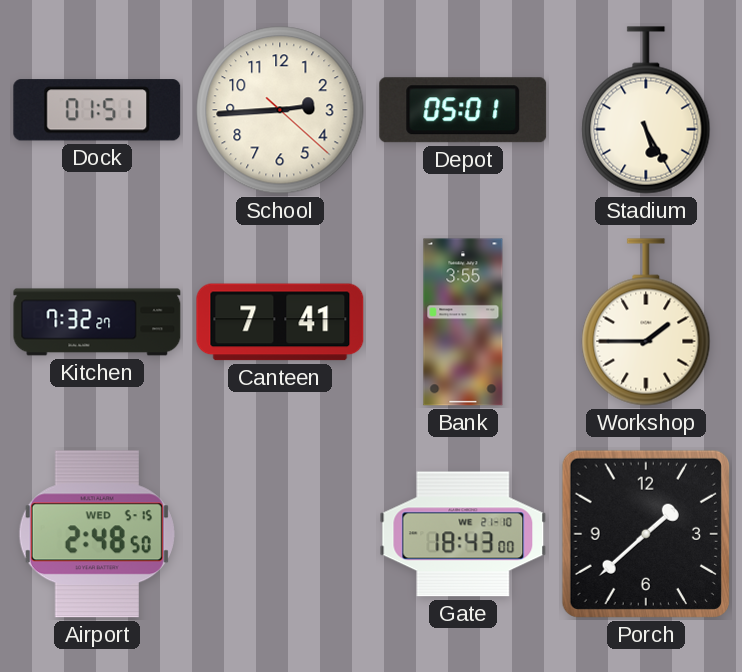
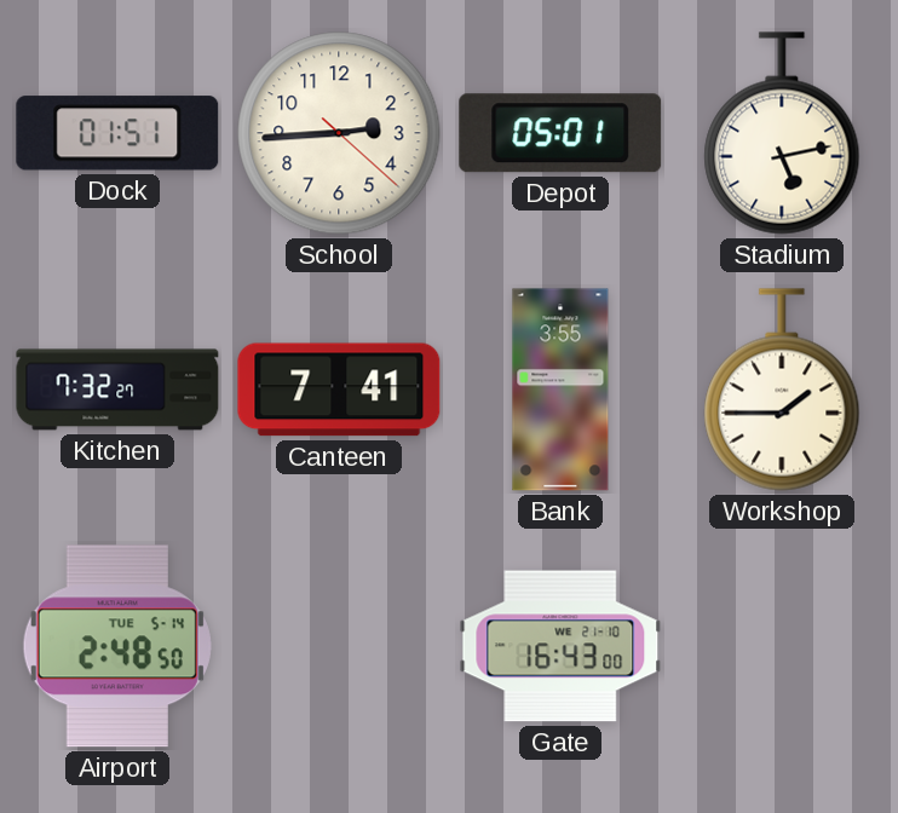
Stadium: 5:25 -> 5:13 (782, 133)
Airport date: WED 5-15 -> TUE 5-14 (117, 646)
Gate: 18:43 -> 16:43 (560, 646)
Porch: 1:38 -> none (646, 534)
